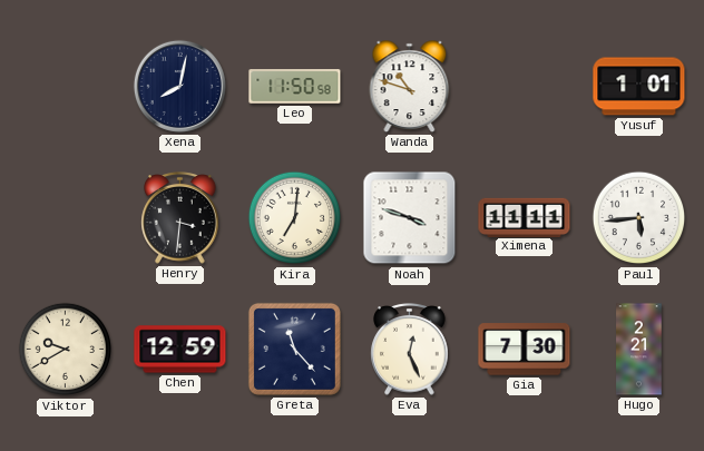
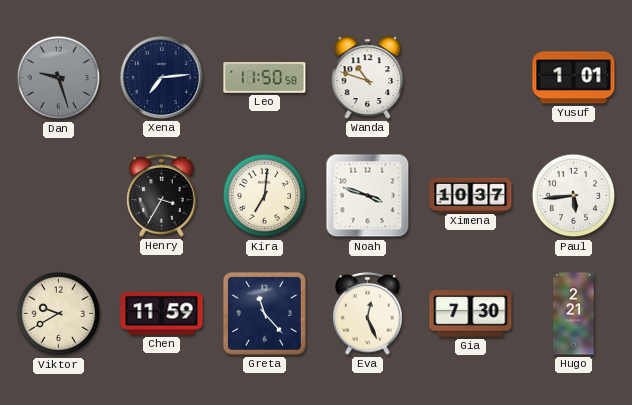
Dan: none -> 9:27 (59, 78)
Xena: 8:02 -> 7:14 (161, 77)
Henry: 3:31 -> 3:35 (162, 196)
Ximena: 11:11 -> 10:37 (471, 195)
Chen: 12:59 -> 11:59 (162, 314)
